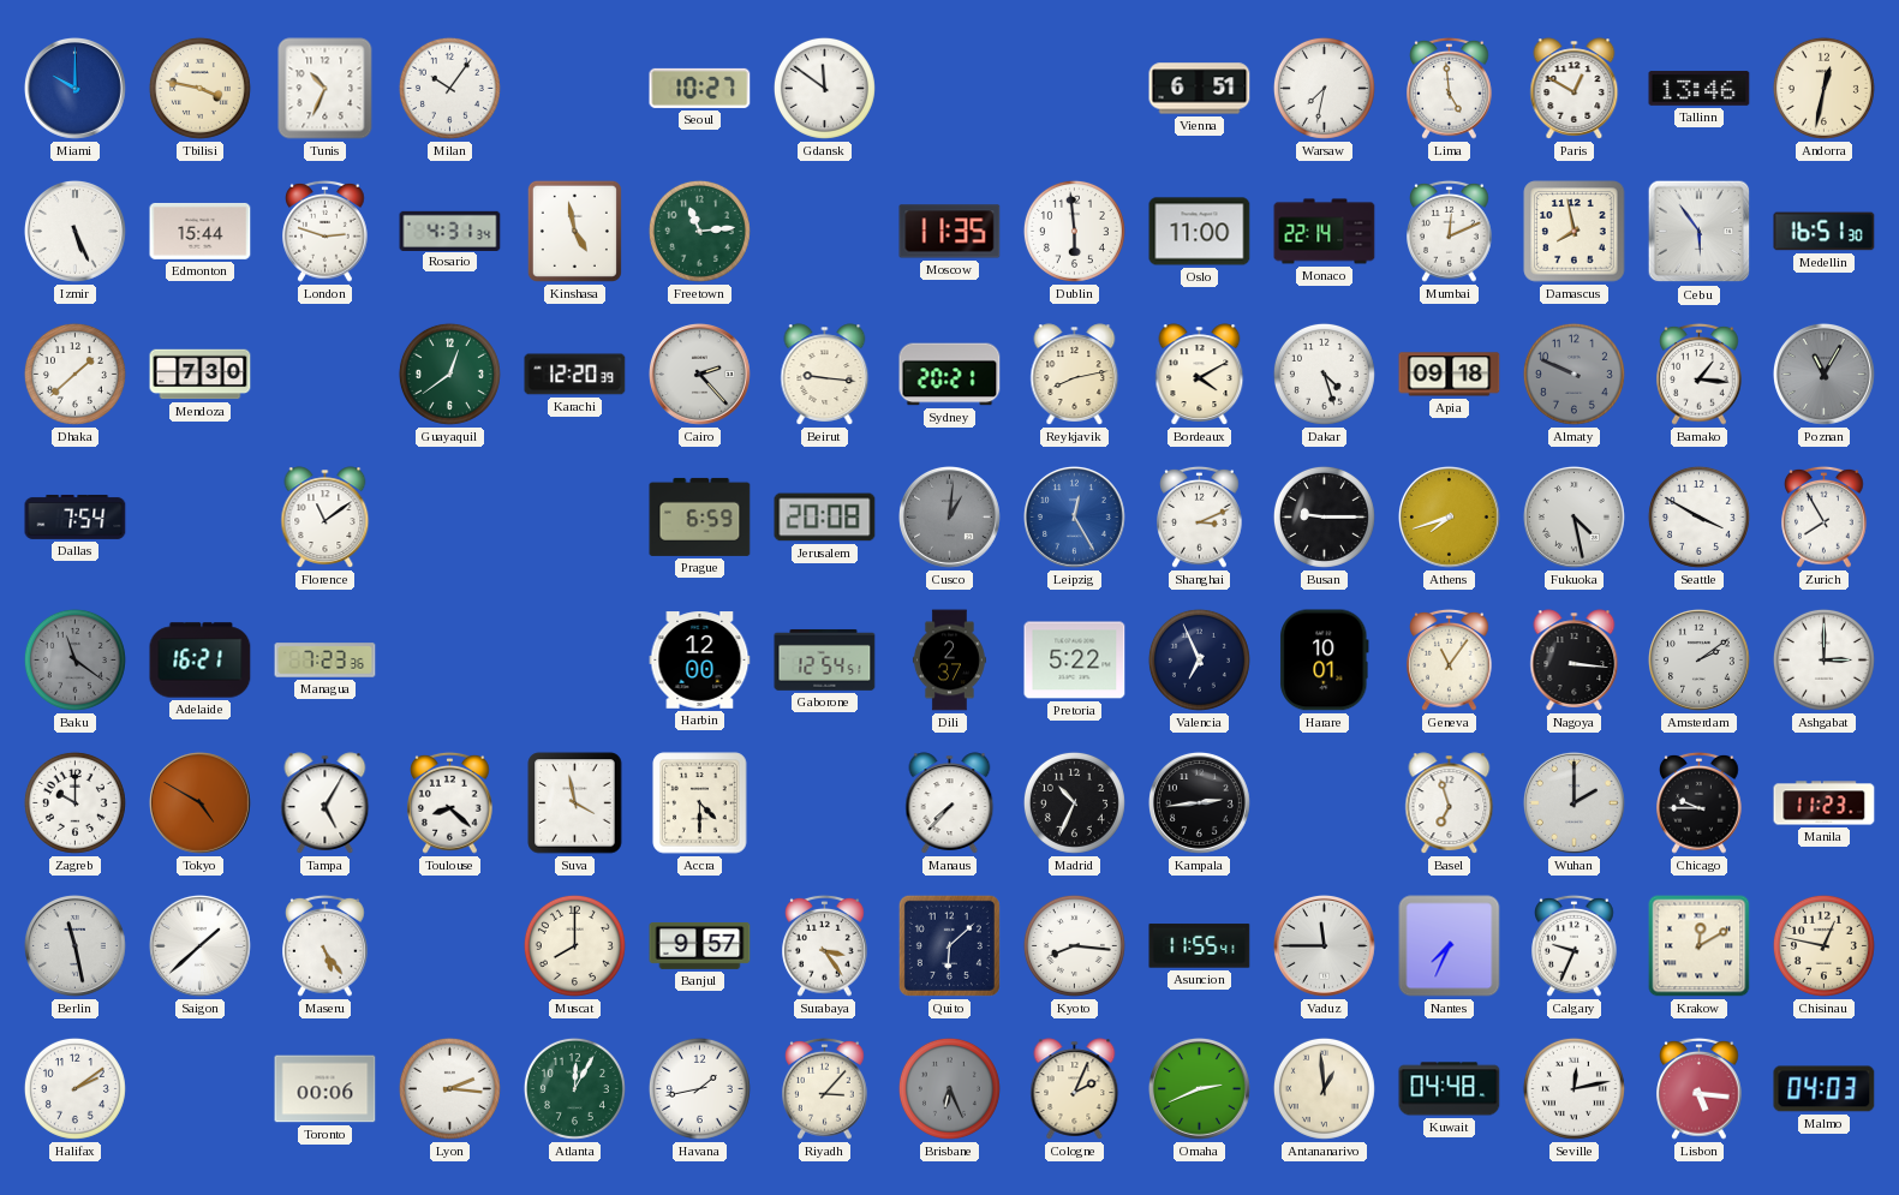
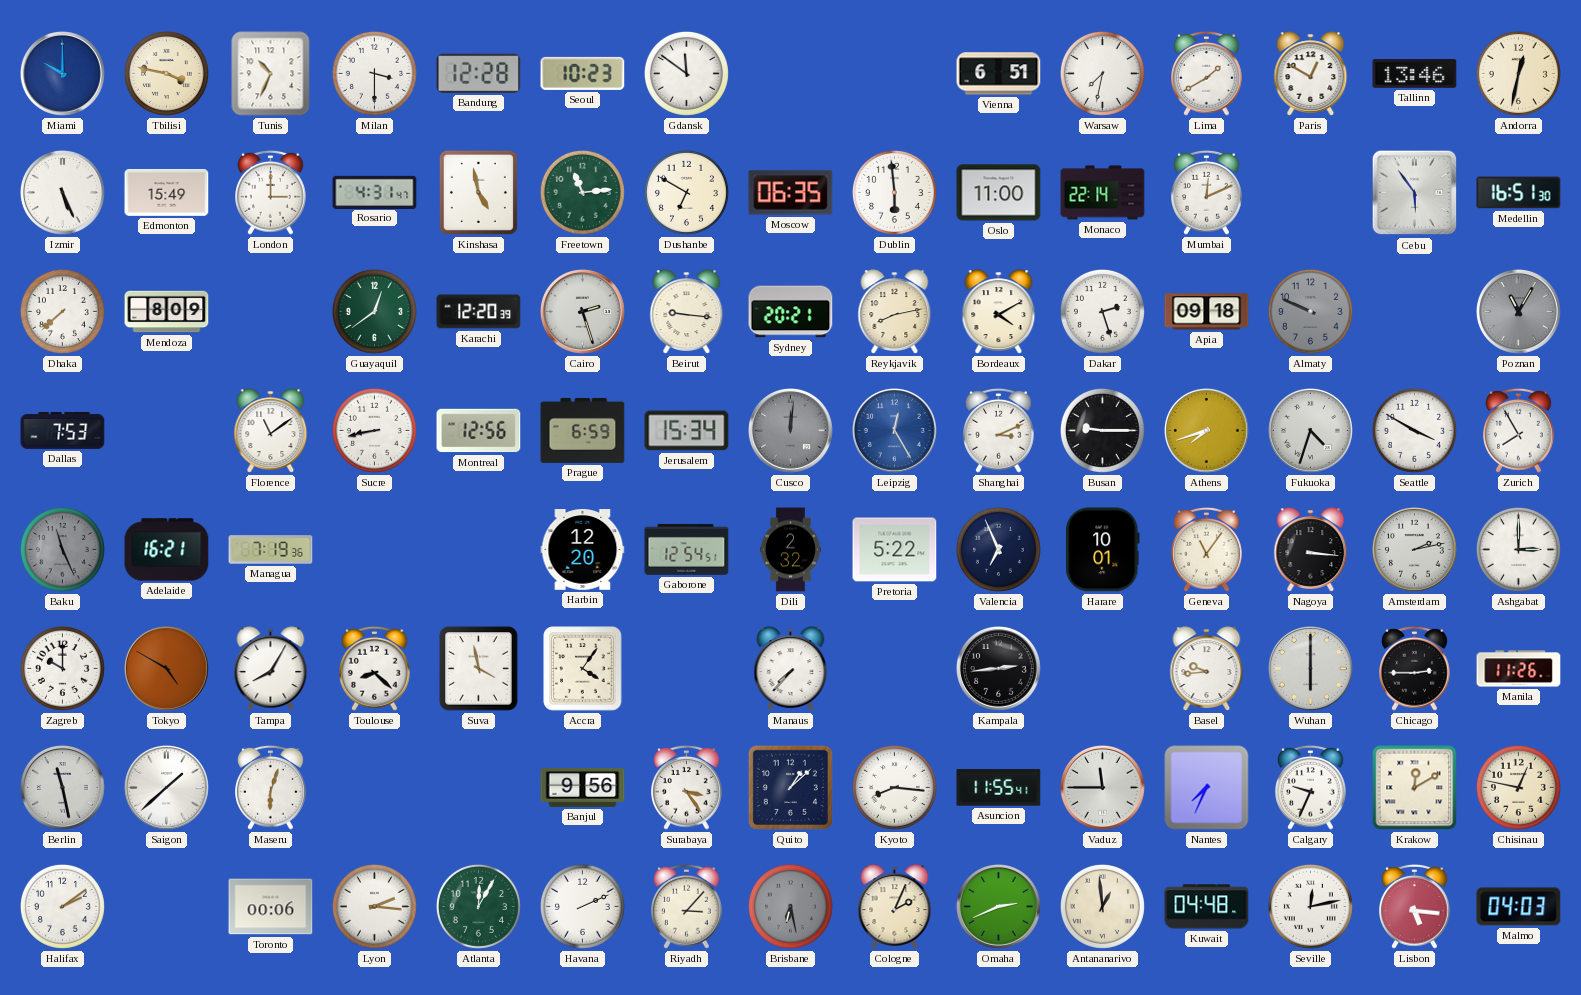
Milan: 10:06 -> 3:30 (374, 73)
Bandung: none -> 12:28 (479, 73)
Seoul: 10:27 -> 10:23 (583, 73)
Lima: 4:59 -> 1:40 (1207, 73)
Edmonton: 15:44 -> 15:49 (167, 192)
London: 2:48 -> 3:00 (271, 192)
Rosario: 4:31:34 -> 4:31:47 (375, 192)
Dushanbe: none -> 6:50 (686, 192)
Moscow: 11:35 -> 06:35 (791, 193)
Damascus: 7:58 -> none (1575, 232)
Dhaka: 1:38 -> 7:38 (62, 311)
Mendoza: 7:30 -> 8:09 (167, 312)
Cairo: 2:23 -> 2:27 (583, 312)
Dakar: 4:27 -> 2:27 (1102, 311)
Bamako: 1:16 -> none (1700, 374)
Dallas: 7:54 -> 7:53 (63, 430)
Sucre: none -> 8:43 (374, 430)
Montreal: none -> 12:56 (479, 431)
Jerusalem: 20:08 -> 15:34 (687, 431)
Cusco: 1:01 -> 12:01 (791, 431)
Fukuoka: 4:28 -> 4:33 (1311, 431)
Baku: 11:21 -> 11:26 (62, 549)
Managua: 7:23 -> 7:19 (271, 550)
Harbin: 12:00 -> 12:20 (583, 550)
Dili: 2:37 -> 2:32 (790, 550)
Amsterdam: 2:09 -> 2:13 (1415, 550)
Tampa: 5:05 -> 8:05 (271, 669)
Accra: 4:30 -> 4:06 (583, 669)
Madrid: 10:34 -> none (1074, 802)
Basel: 6:57 -> 9:44 (1207, 669)
Wuhan: 2:00 -> 6:00 (1311, 669)
Chicago: 9:45 -> 2:45 (1415, 668)
Manila: 11:23 -> 11:26 (1519, 669)
Maseru: 5:24 -> 6:03 (271, 787)
Muscat: 8:00 -> none (574, 945)
Banjul: 9:57 -> 9:56 (583, 787)
Quito: 6:08 -> 1:08 (790, 787)
Havana: 1:43 -> 2:11 (582, 906)
Brisbane: 6:26 -> 6:28 (790, 906)
